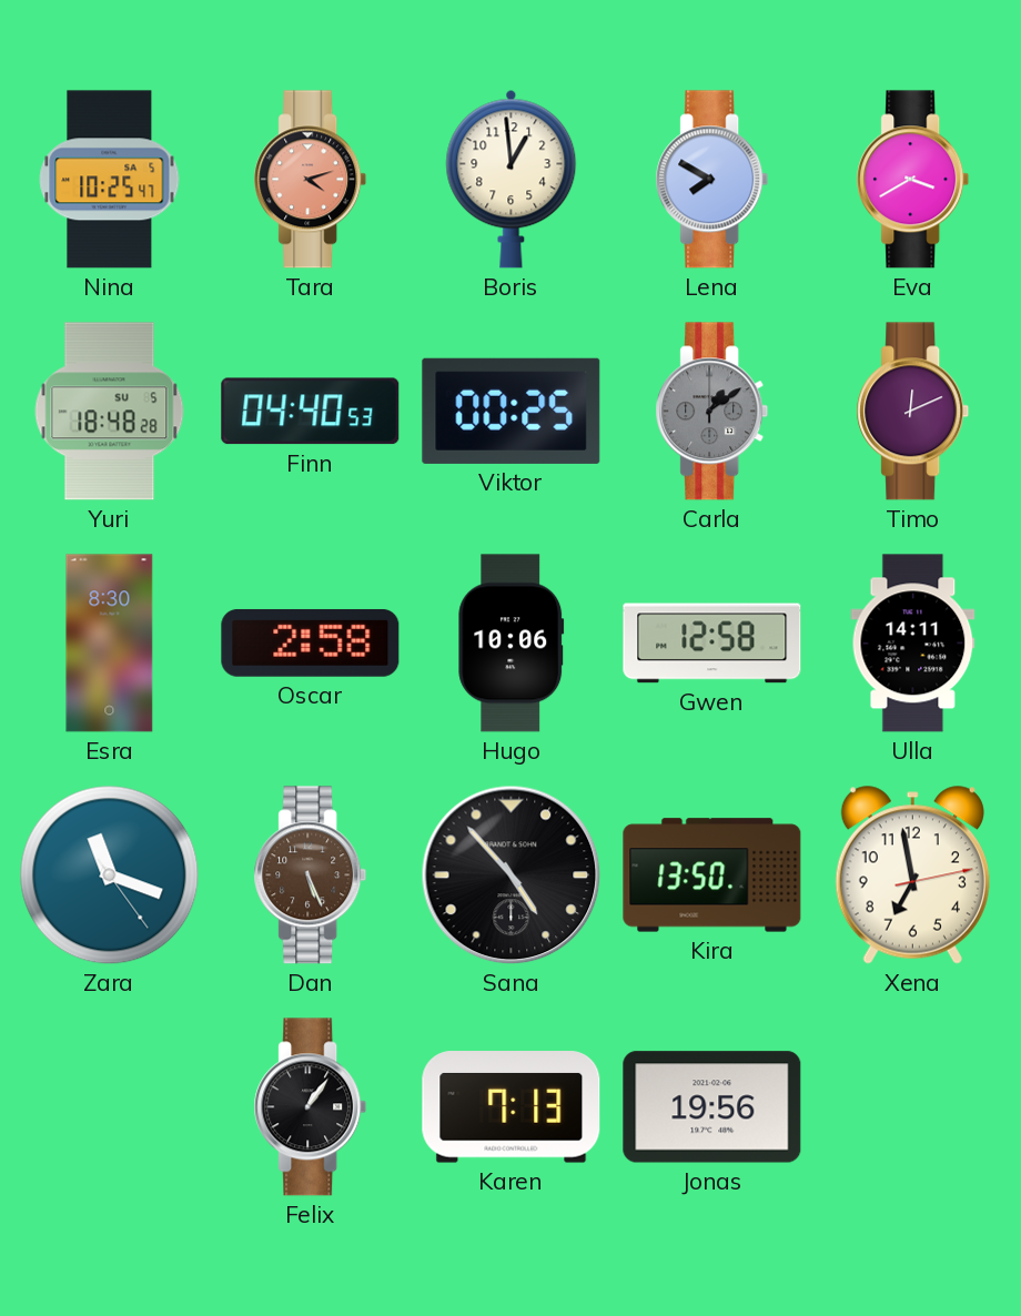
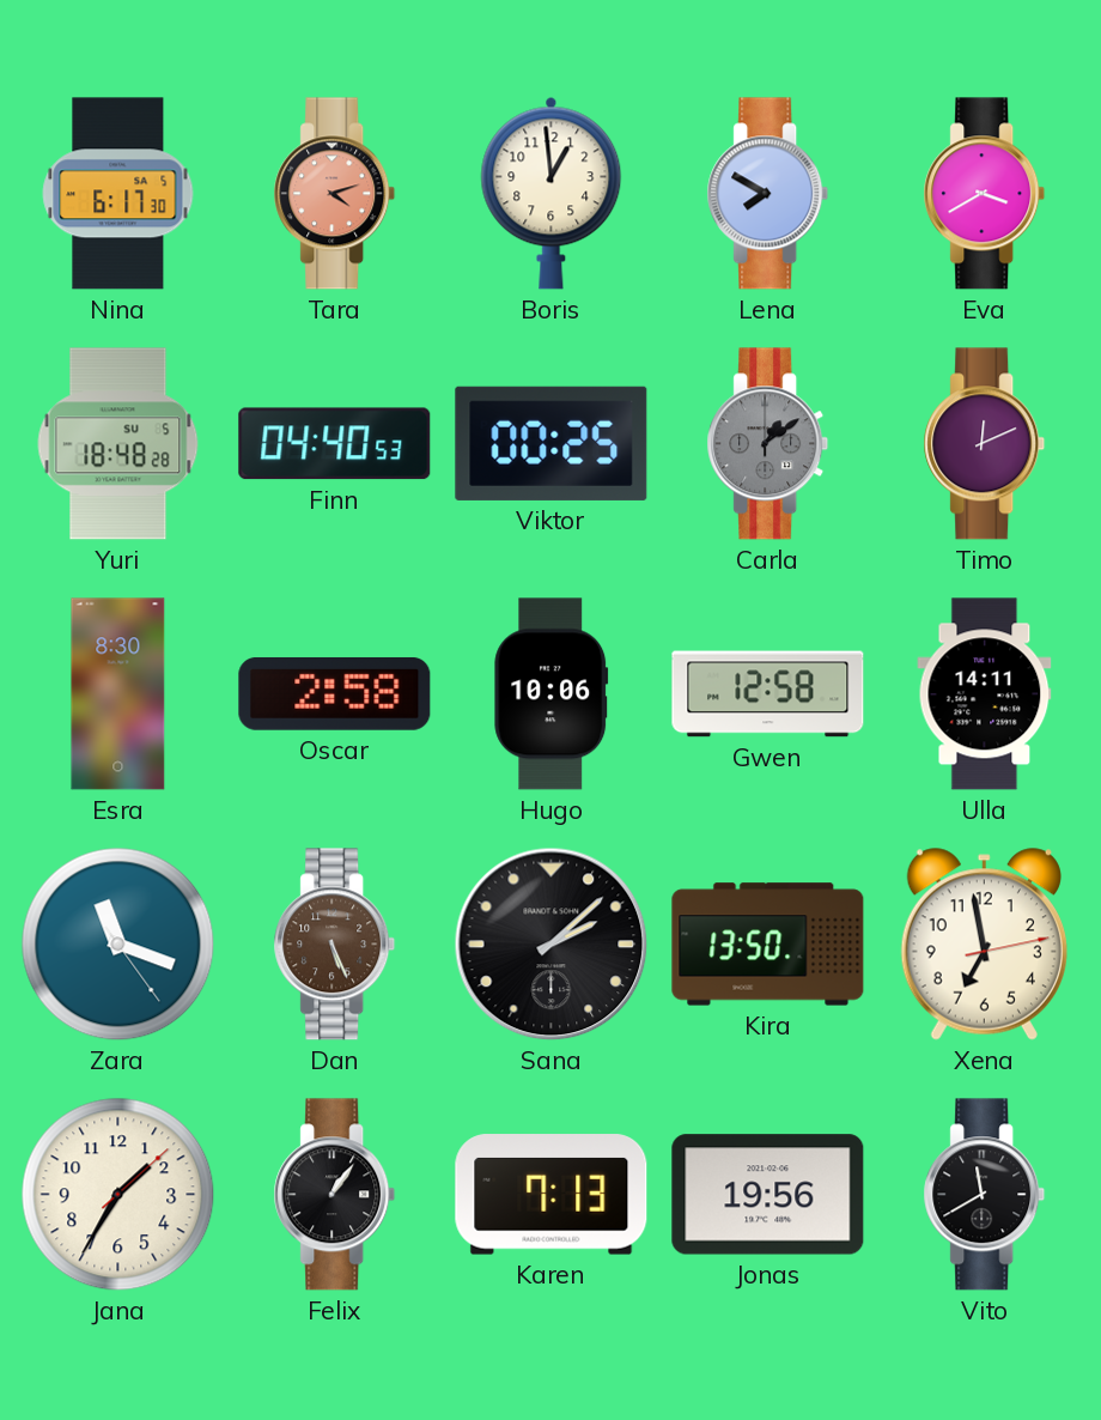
Nina: 10:25 -> 6:17 (118, 194)
Sana: 4:53 -> 2:08 (552, 945)
Jana: none -> 1:35 (118, 1195)
Vito: none -> 11:40 (985, 1195)
